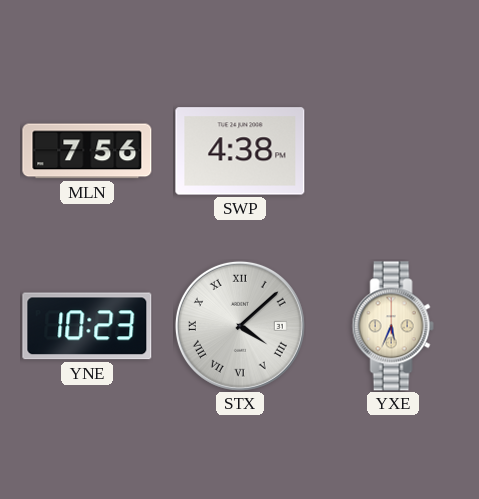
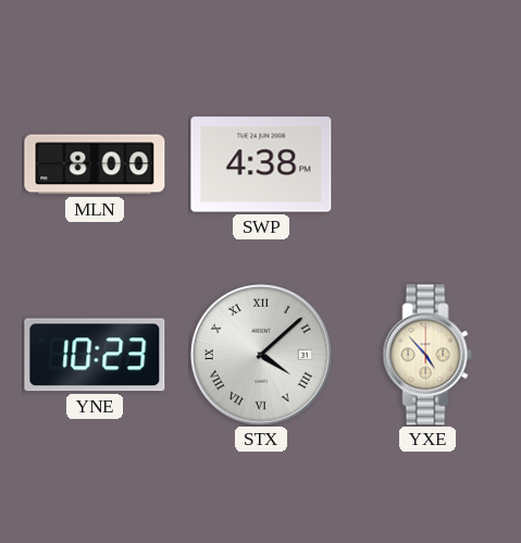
MLN: 7:56 -> 8:00 (95, 164)
YXE: 5:34 -> 4:53 (427, 355)
